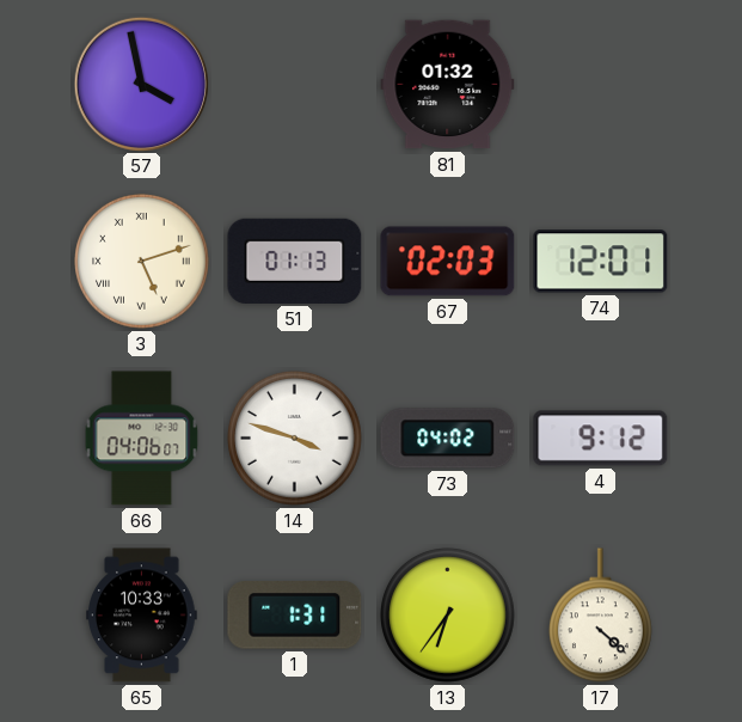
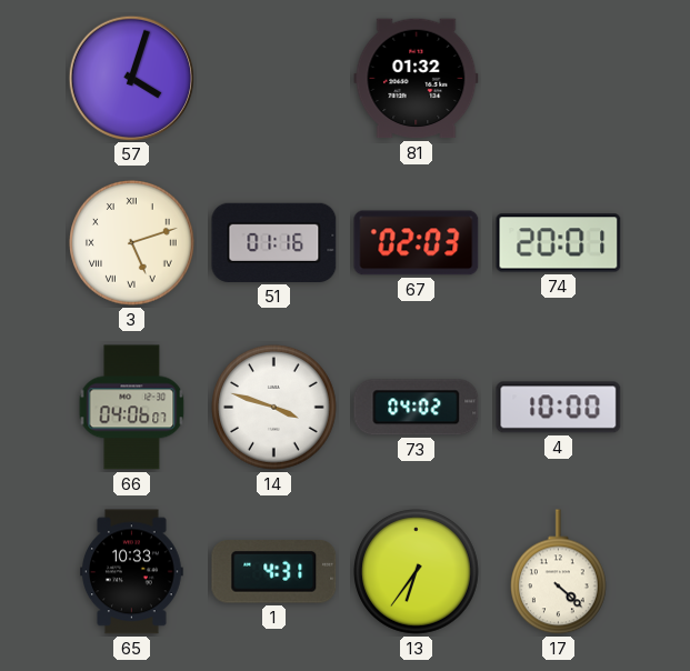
57: 3:58 -> 4:03 (131, 78)
51: 01:13 -> 01:16 (274, 242)
74: 12:01 -> 20:01 (559, 243)
4: 9:12 -> 10:00 (559, 408)
1: 1:31 -> 4:31 (274, 572)
